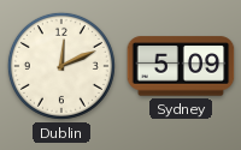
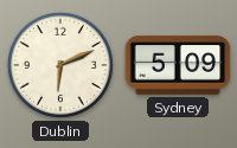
Dublin: 12:11 -> 6:11 (60, 65)
